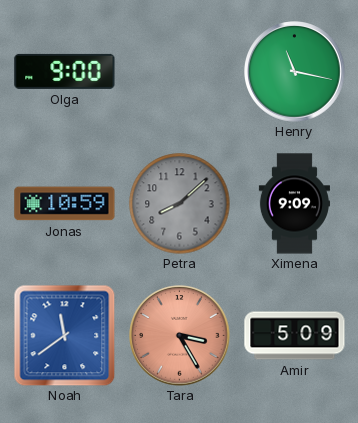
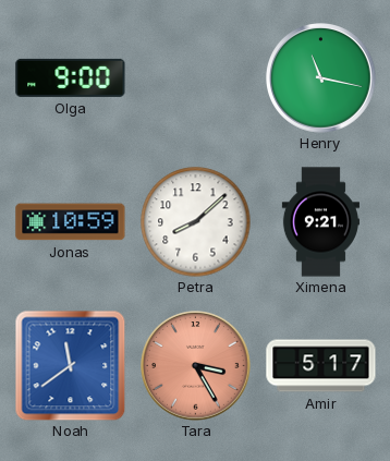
Petra dial: grey -> white (196, 222)
Ximena: 9:09 -> 9:21 (320, 222)
Amir: 5:09 -> 5:17 (321, 366)
